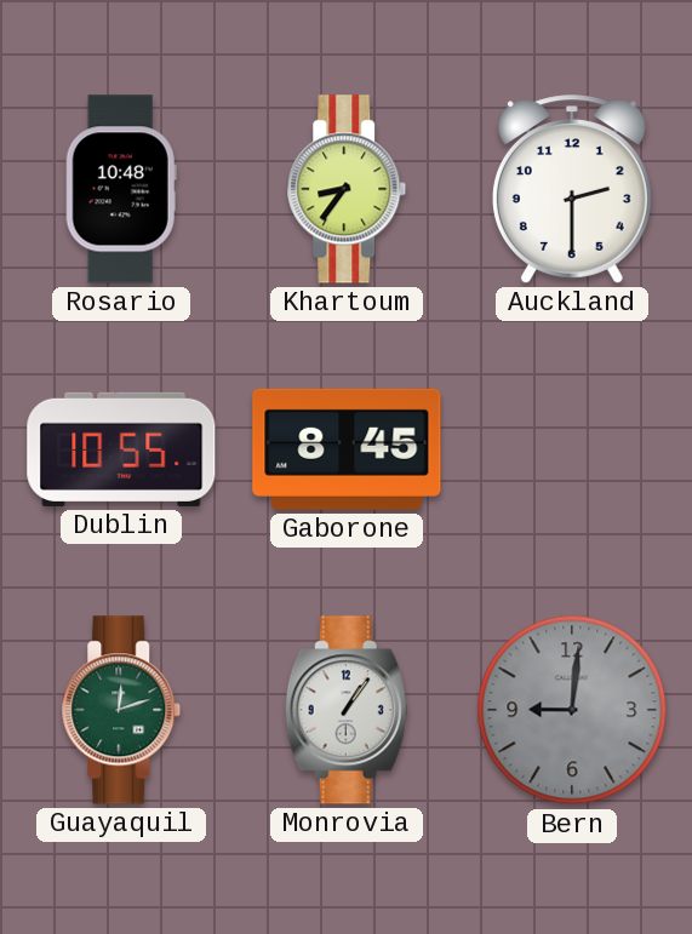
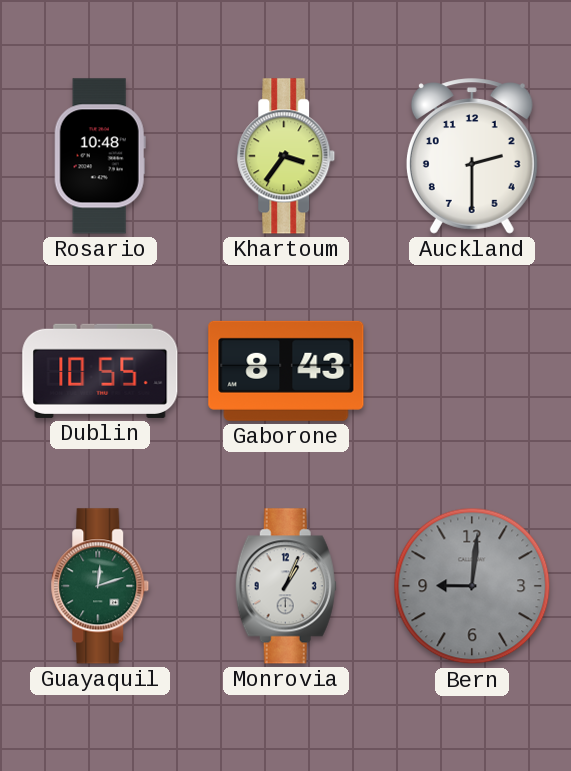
Khartoum: 8:36 -> 3:36 (286, 156)
Gaborone: 8:45 -> 8:43 (286, 371)
Monrovia: 1:06 -> 1:04 (286, 586)
